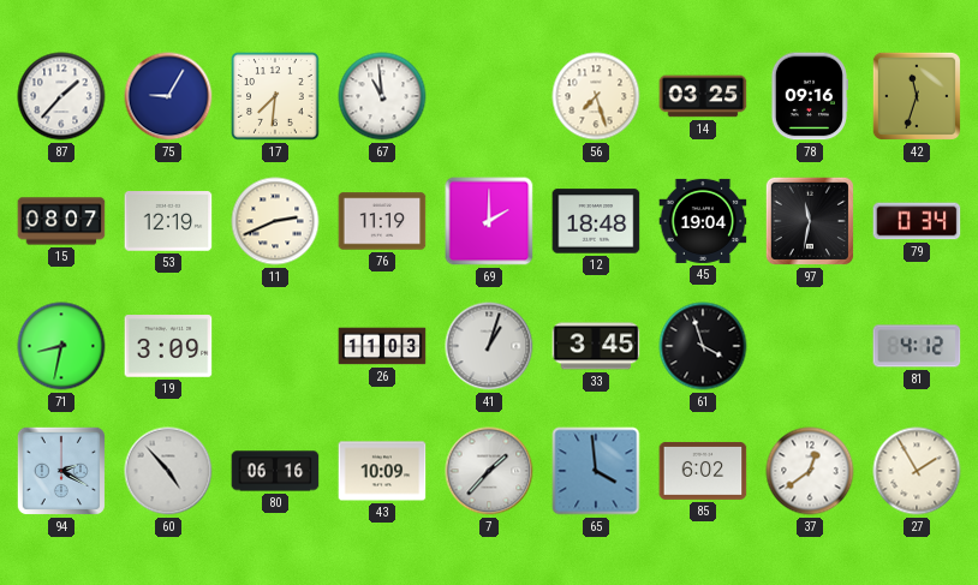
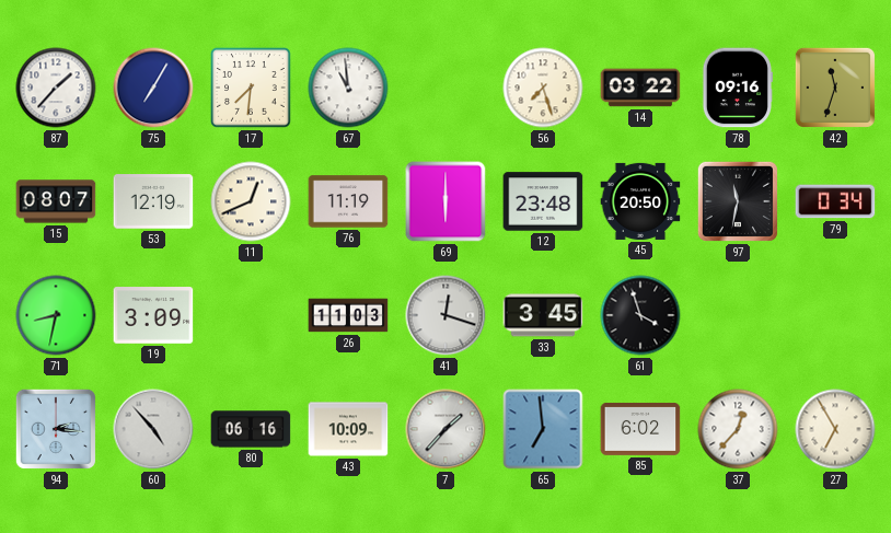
75: 9:05 -> 7:05 (153, 88)
14: 03:25 -> 03:22 (640, 88)
11: 2:41 -> 12:41 (251, 201)
69: 2:00 -> 6:00 (445, 201)
12: 18:48 -> 23:48 (543, 201)
45: 19:04 -> 20:50 (640, 201)
41: 1:03 -> 12:18 (445, 315)
81: 4:12 -> none (917, 346)
94: 2:20 -> 2:16 (56, 429)
65: 3:59 -> 6:59 (543, 429)
37: 12:39 -> 12:37 (738, 429)
27: 1:55 -> 6:55 (835, 429)
